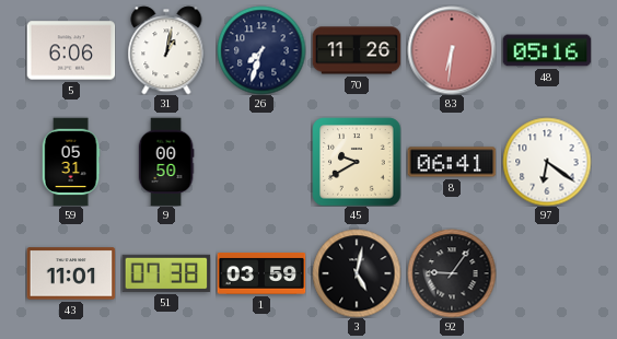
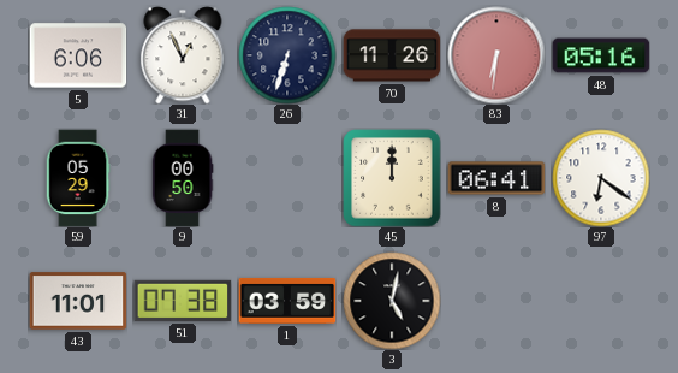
31: 1:02 -> 12:56 (183, 55)
26: 7:33 -> 6:33 (287, 55)
59: 05:31 -> 05:29 (78, 178)
45: 9:40 -> 12:00 (392, 178)
92: 9:06 -> none (452, 273)
